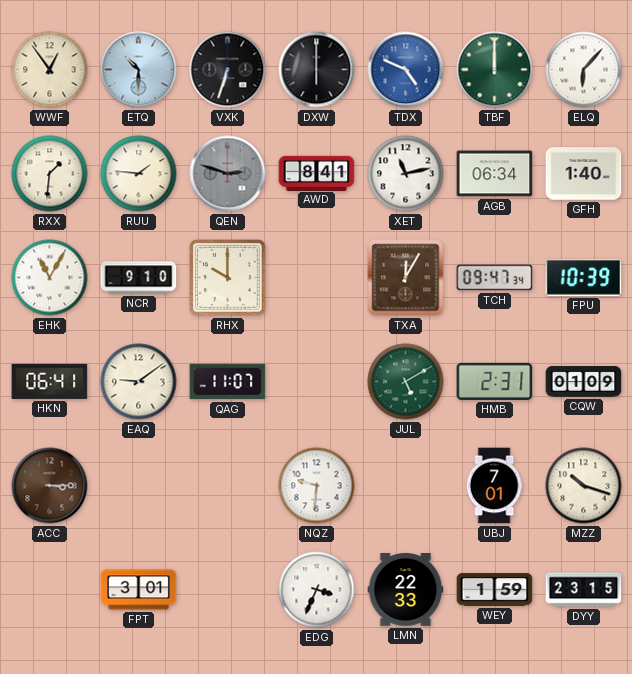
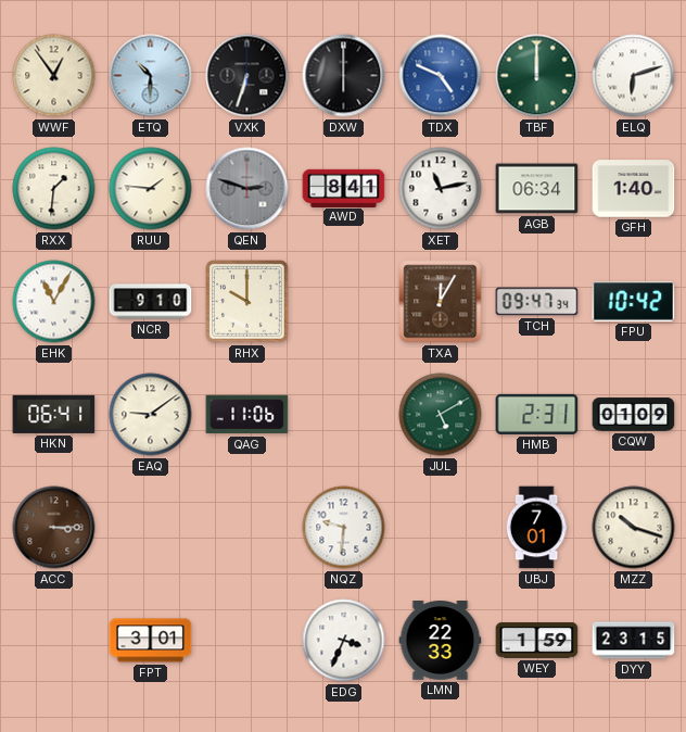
ELQ: 6:07 -> 6:12 (634, 76)
FPU: 10:39 -> 10:42 (634, 302)
QAG: 11:07 -> 11:06 (247, 415)
